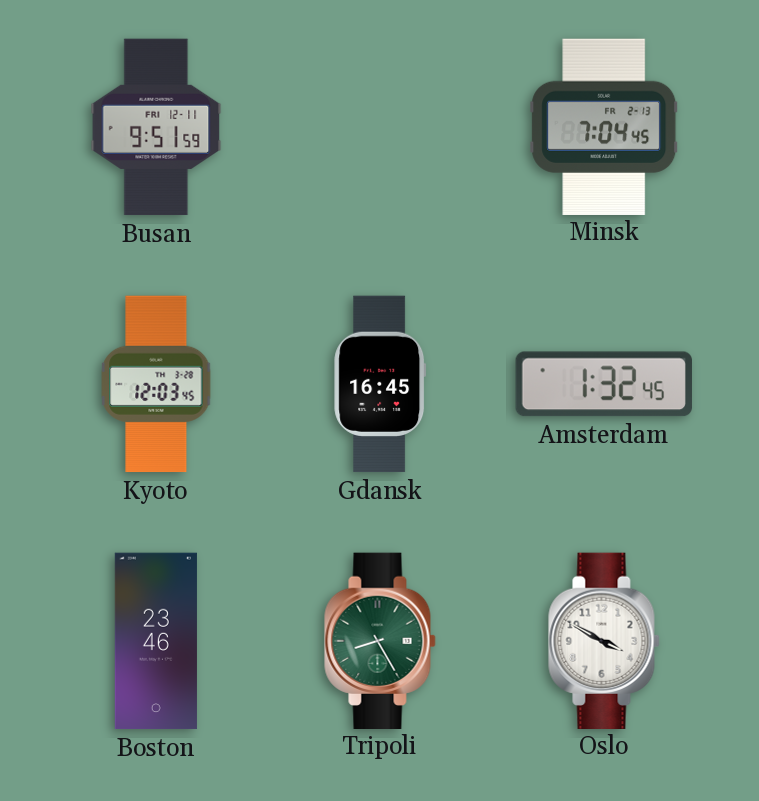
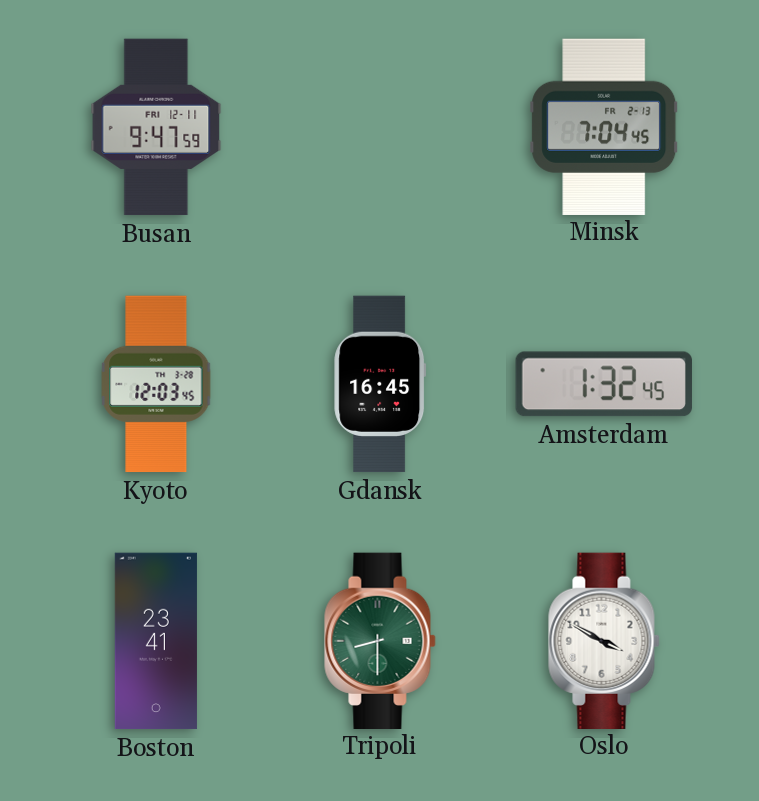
Busan: 9:51 -> 9:47 (156, 127)
Boston: 23:46 -> 23:41 (156, 641)
Tripoli: 8:25 -> 8:30 (380, 640)
